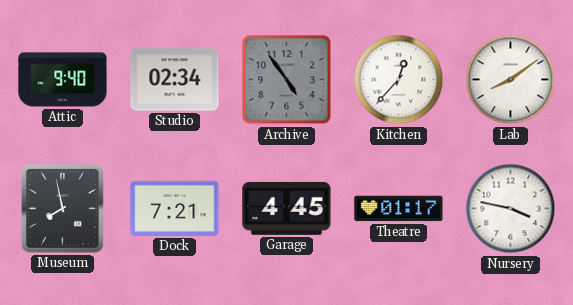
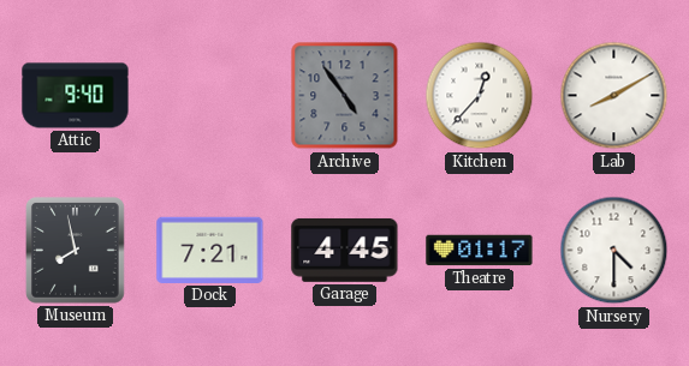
Studio: 02:34 -> none (175, 80)
Lab: 8:09 -> 8:10 (614, 96)
Nursery: 3:47 -> 4:30 (614, 251)
